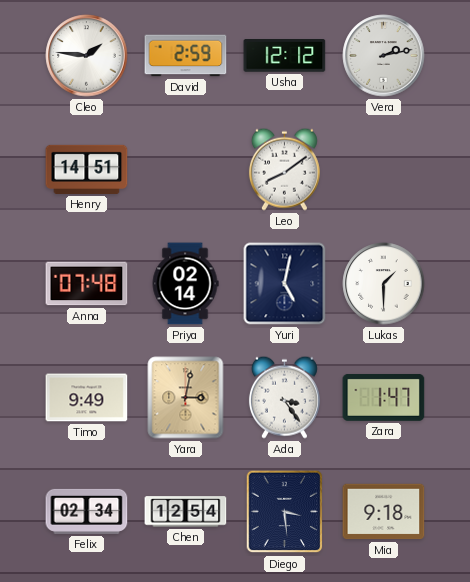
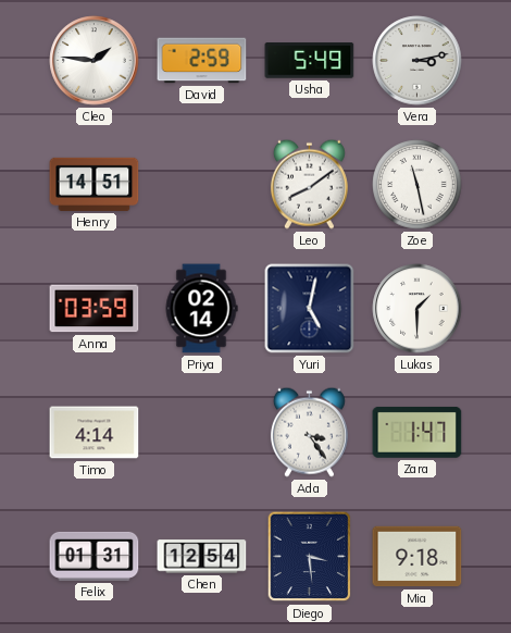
Usha: 12:12 -> 5:49 (310, 61)
Vera: 2:13 -> 3:13 (417, 61)
Zoe: none -> 11:28 (417, 185)
Anna: 07:48 -> 03:59 (95, 309)
Timo: 9:49 -> 4:14 (95, 433)
Yara: 3:02 -> none (186, 398)
Felix: 02:34 -> 01:31 (95, 556)
